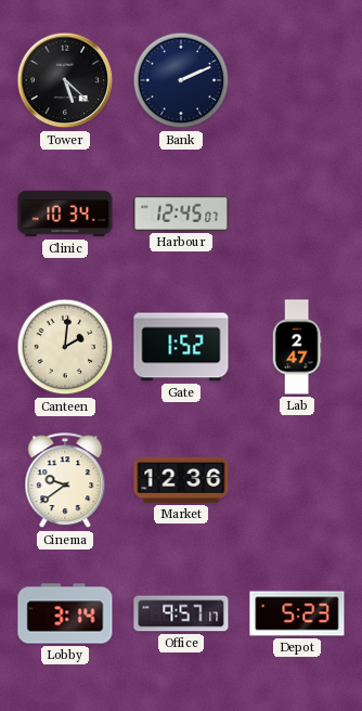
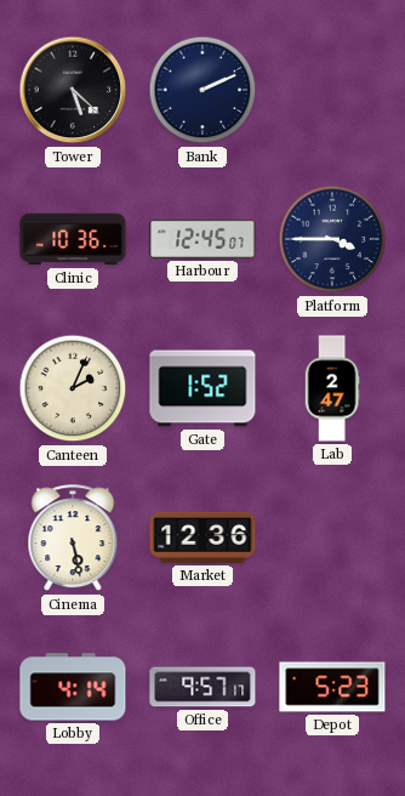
Clinic: 10:34 -> 10:36 (73, 239)
Platform: none -> 3:45 (332, 239)
Canteen: 2:01 -> 2:04 (73, 388)
Cinema: 9:39 -> 5:28 (73, 539)
Lobby: 3:14 -> 4:14 (73, 687)
